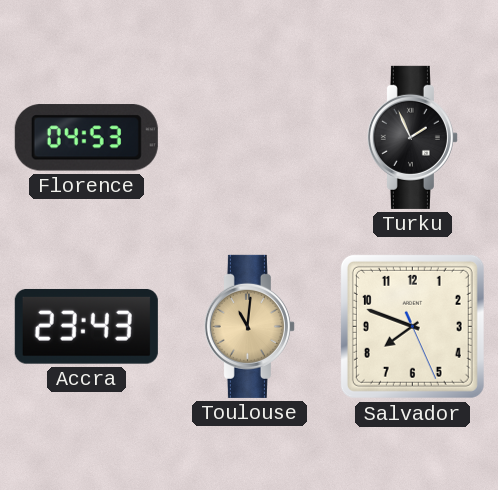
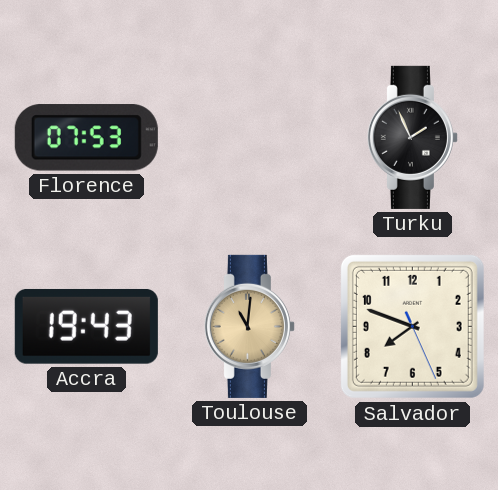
Florence: 04:53 -> 07:53 (86, 138)
Accra: 23:43 -> 19:43 (86, 326)
